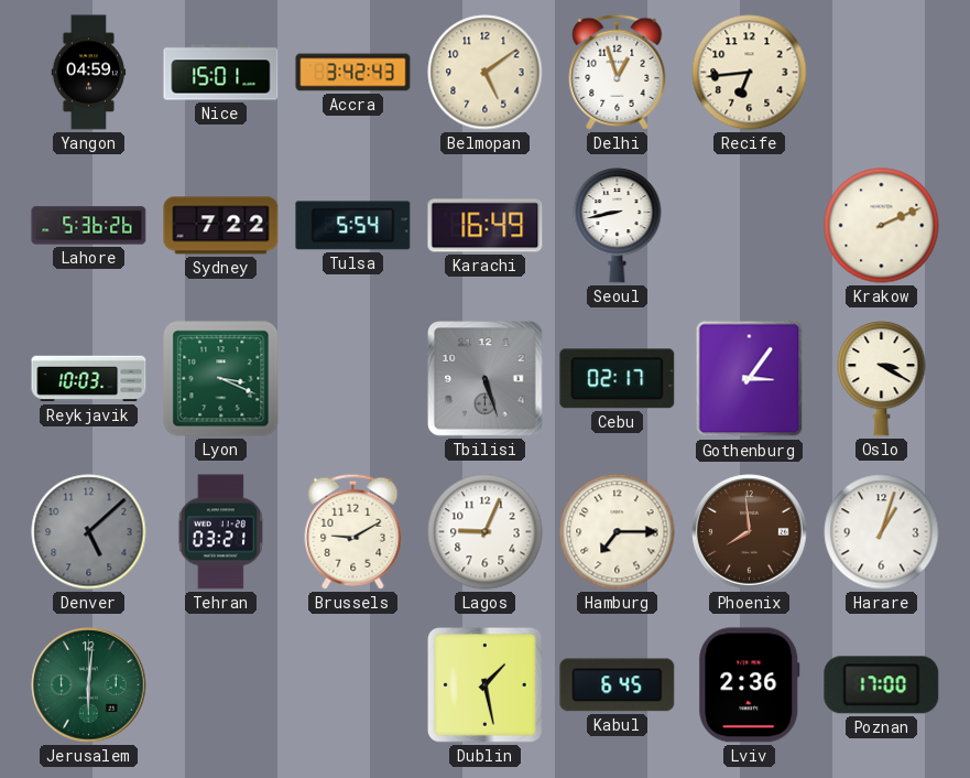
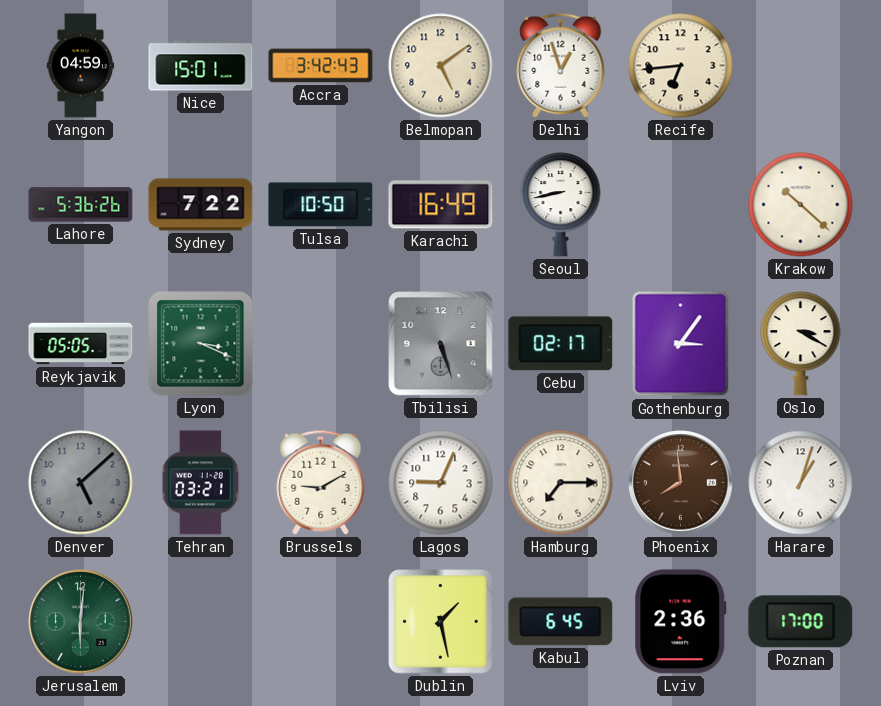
Tulsa: 5:54 -> 10:50 (321, 205)
Krakow: 2:11 -> 10:22 (801, 205)
Reykjavik: 10:03 -> 05:05 (81, 344)
